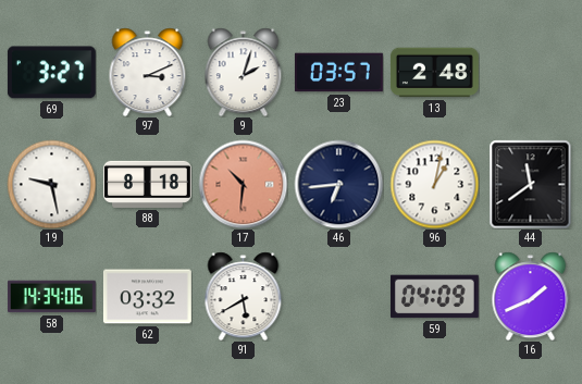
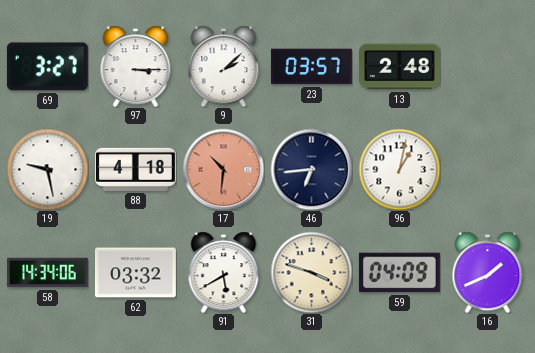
97: 3:11 -> 3:15 (136, 66)
9: 2:03 -> 2:08 (224, 66)
88: 8:18 -> 4:18 (135, 169)
44: 11:39 -> none (531, 184)
31: none -> 3:48 (311, 272)
